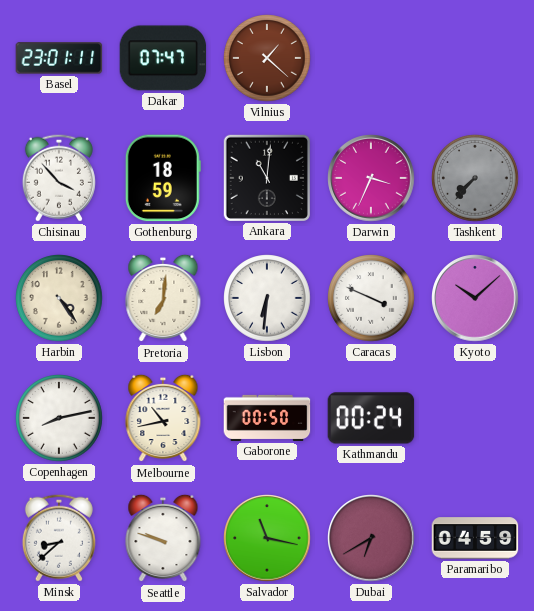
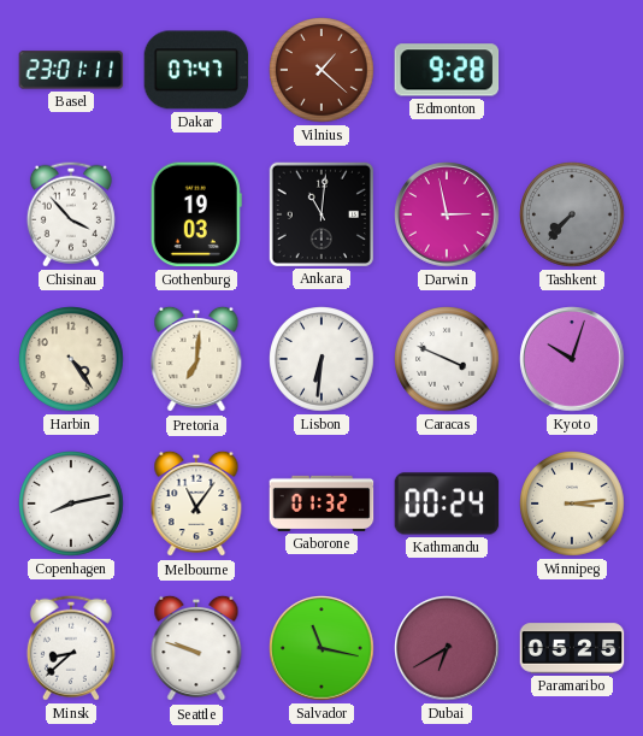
Edmonton: none -> 9:28 (447, 70)
Gothenburg: 18:59 -> 19:03 (196, 214)
Darwin: 3:34 -> 2:58 (447, 214)
Kyoto: 10:08 -> 10:03 (572, 359)
Melbourne: 10:43 -> 11:06 (196, 504)
Gaborone: 00:50 -> 01:32 (321, 504)
Winnipeg: none -> 3:14 (572, 504)
Paramaribo: 04:59 -> 05:25 (572, 648)
